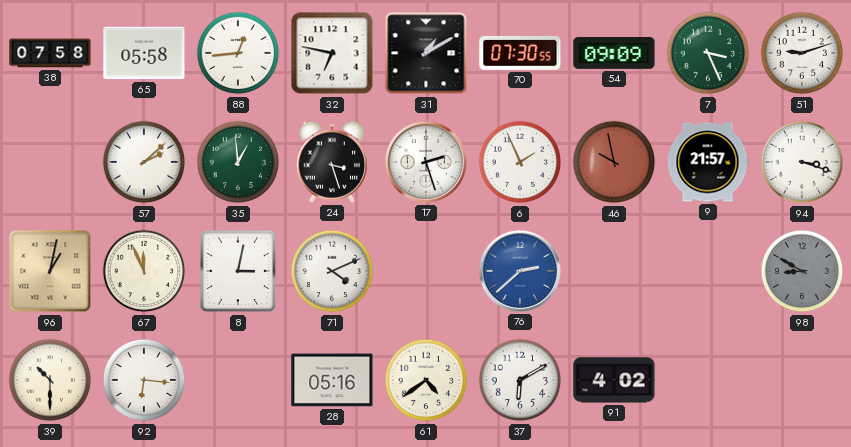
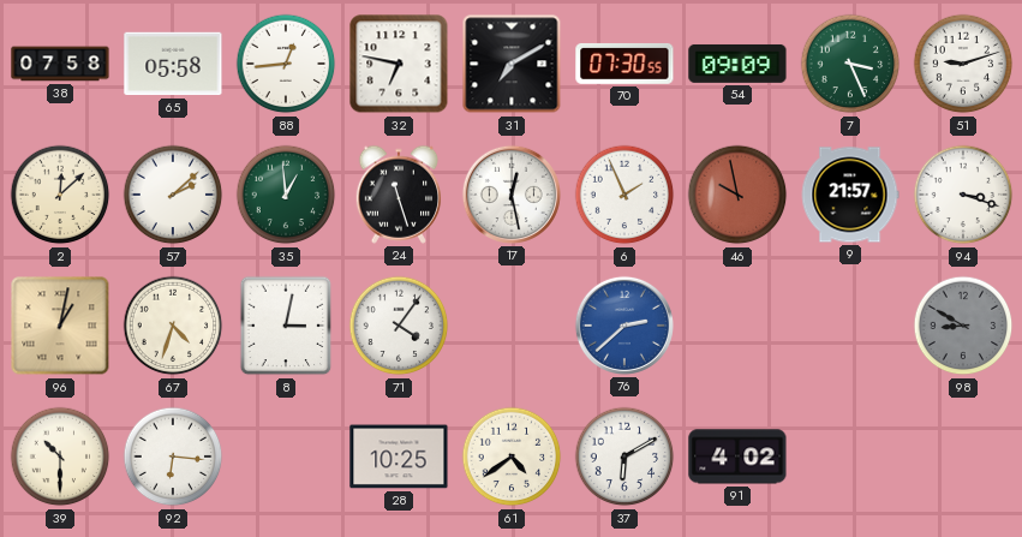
31: 1:10 -> 7:10 (512, 64)
2: none -> 12:08 (60, 195)
24: 3:27 -> 11:27 (399, 195)
17: 2:27 -> 12:28 (512, 195)
67: 11:56 -> 4:33 (173, 326)
71: 4:11 -> 4:06 (399, 326)
28: 05:16 -> 10:25 (399, 457)
